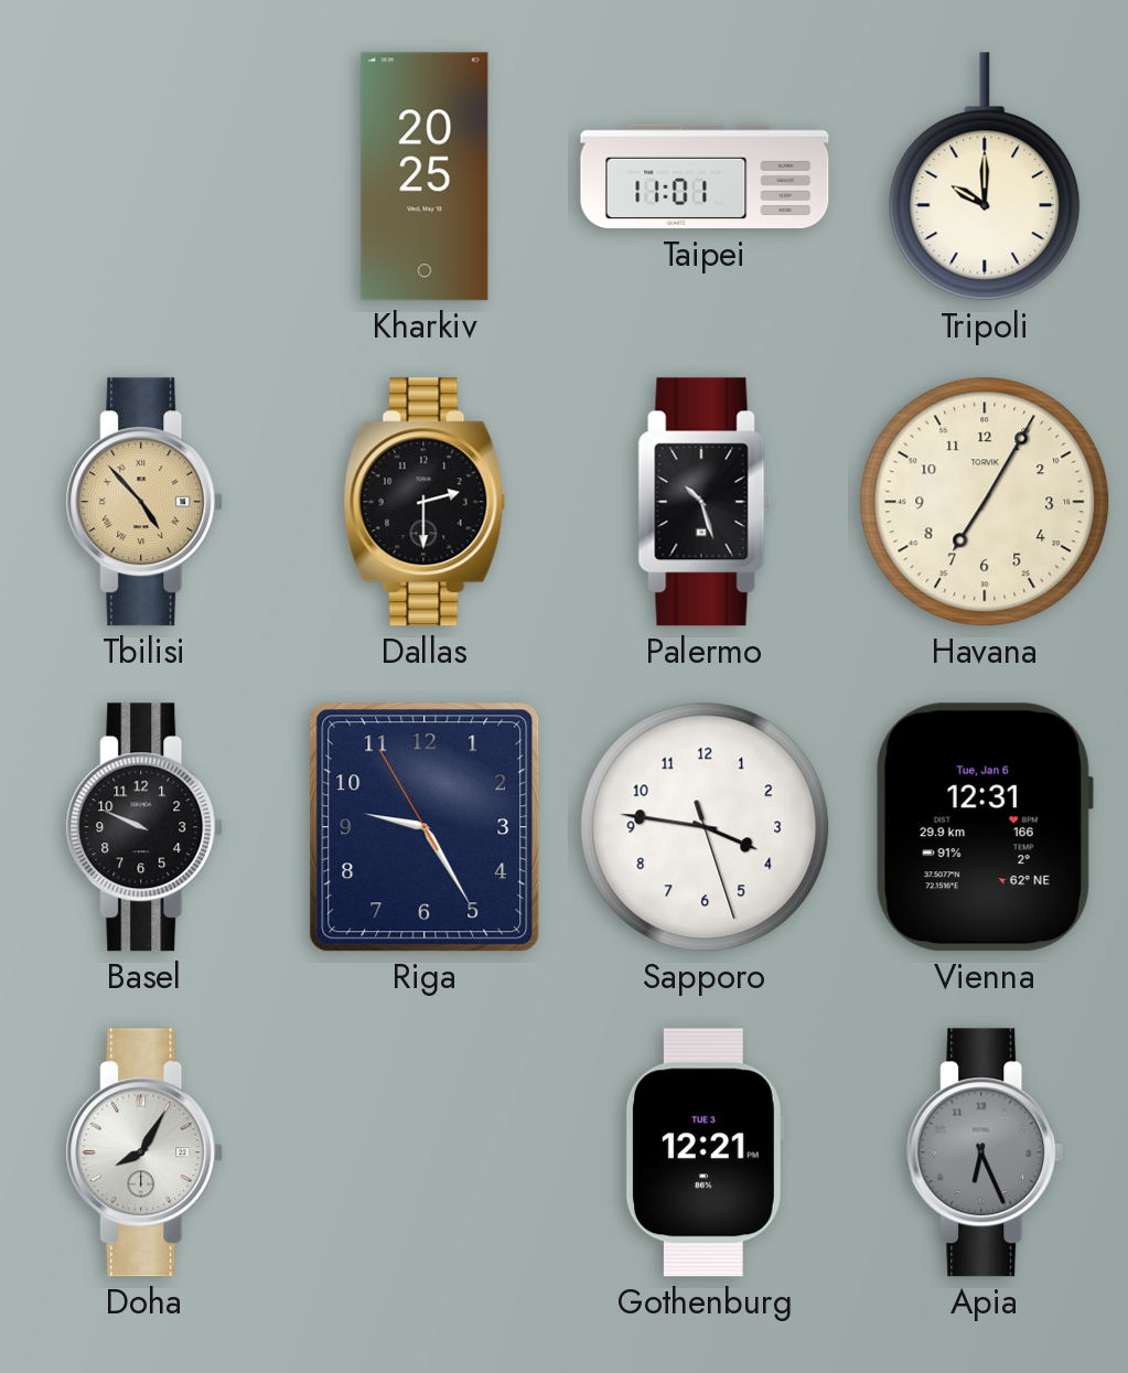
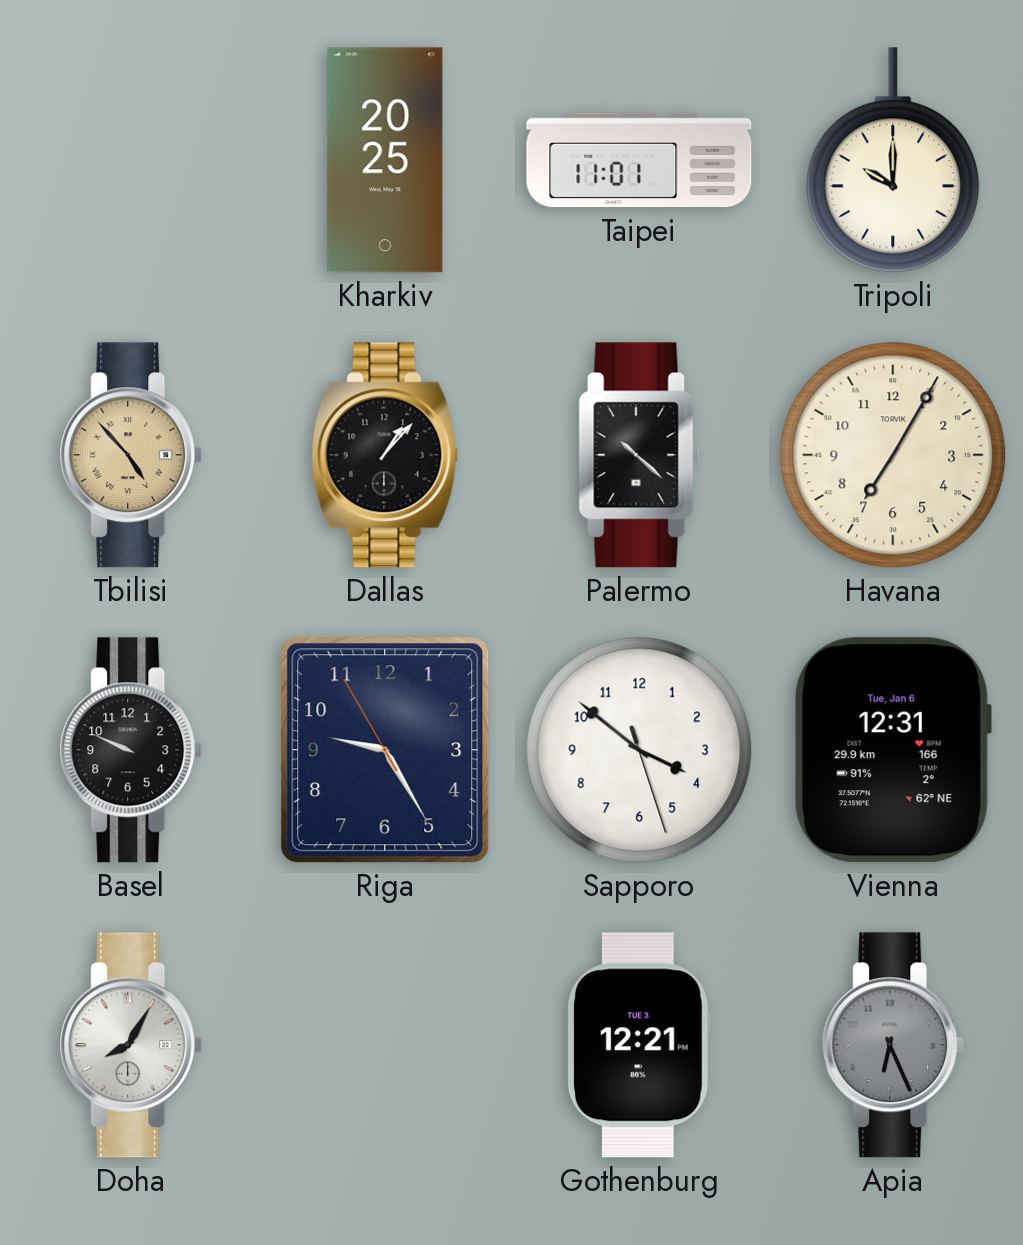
Dallas: 2:30 -> 1:07 (385, 455)
Palermo: 10:27 -> 10:22 (639, 455)
Sapporo: 3:46 -> 3:51 (639, 750)
